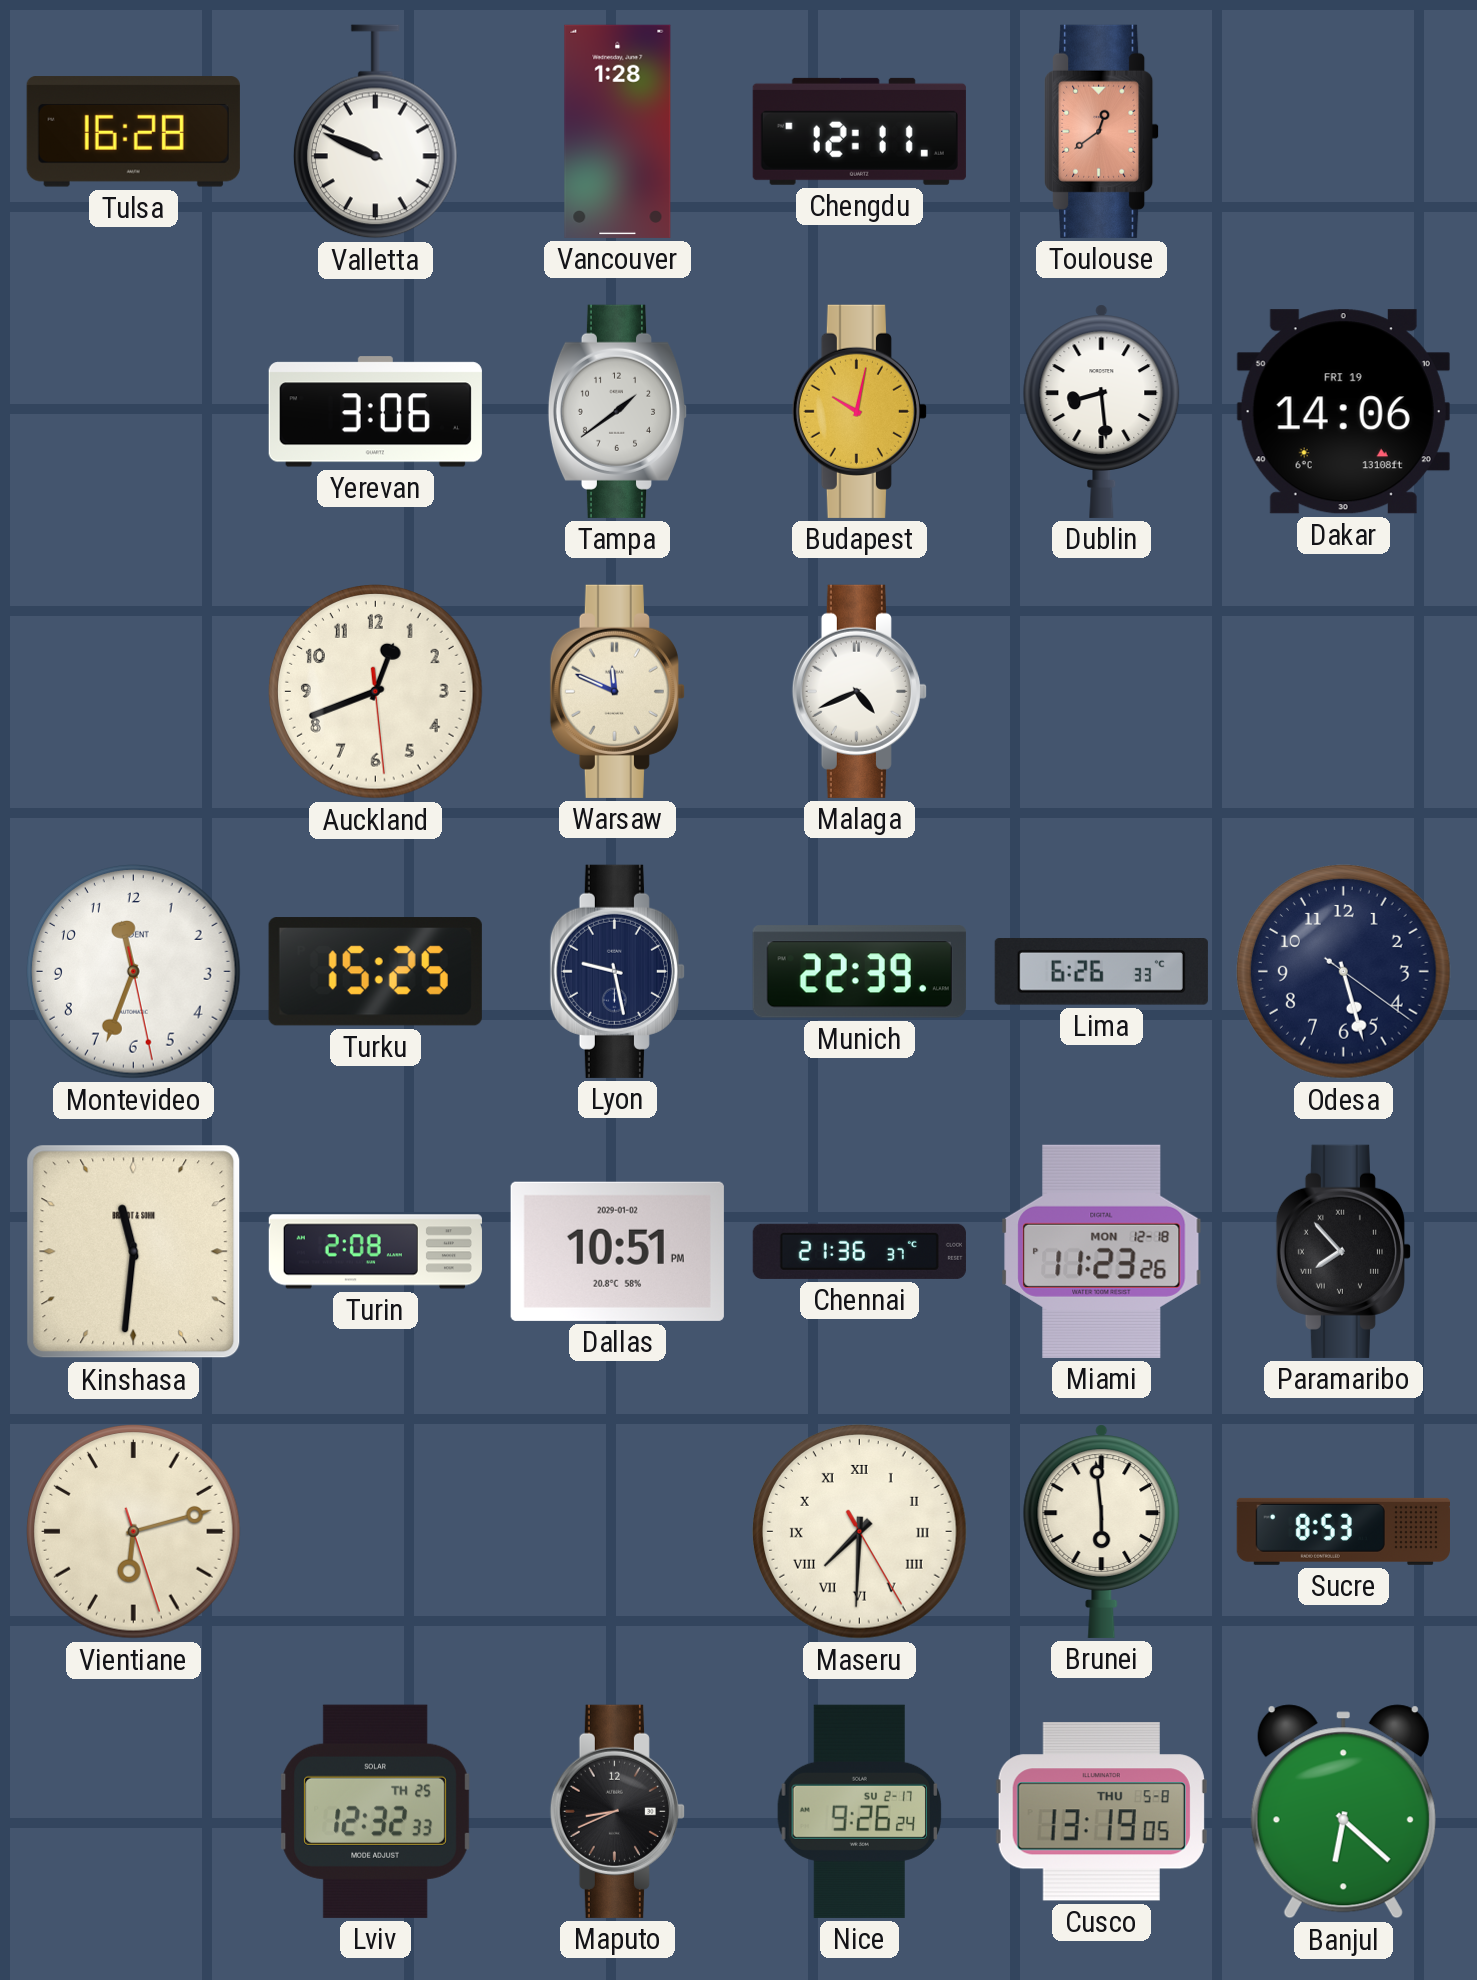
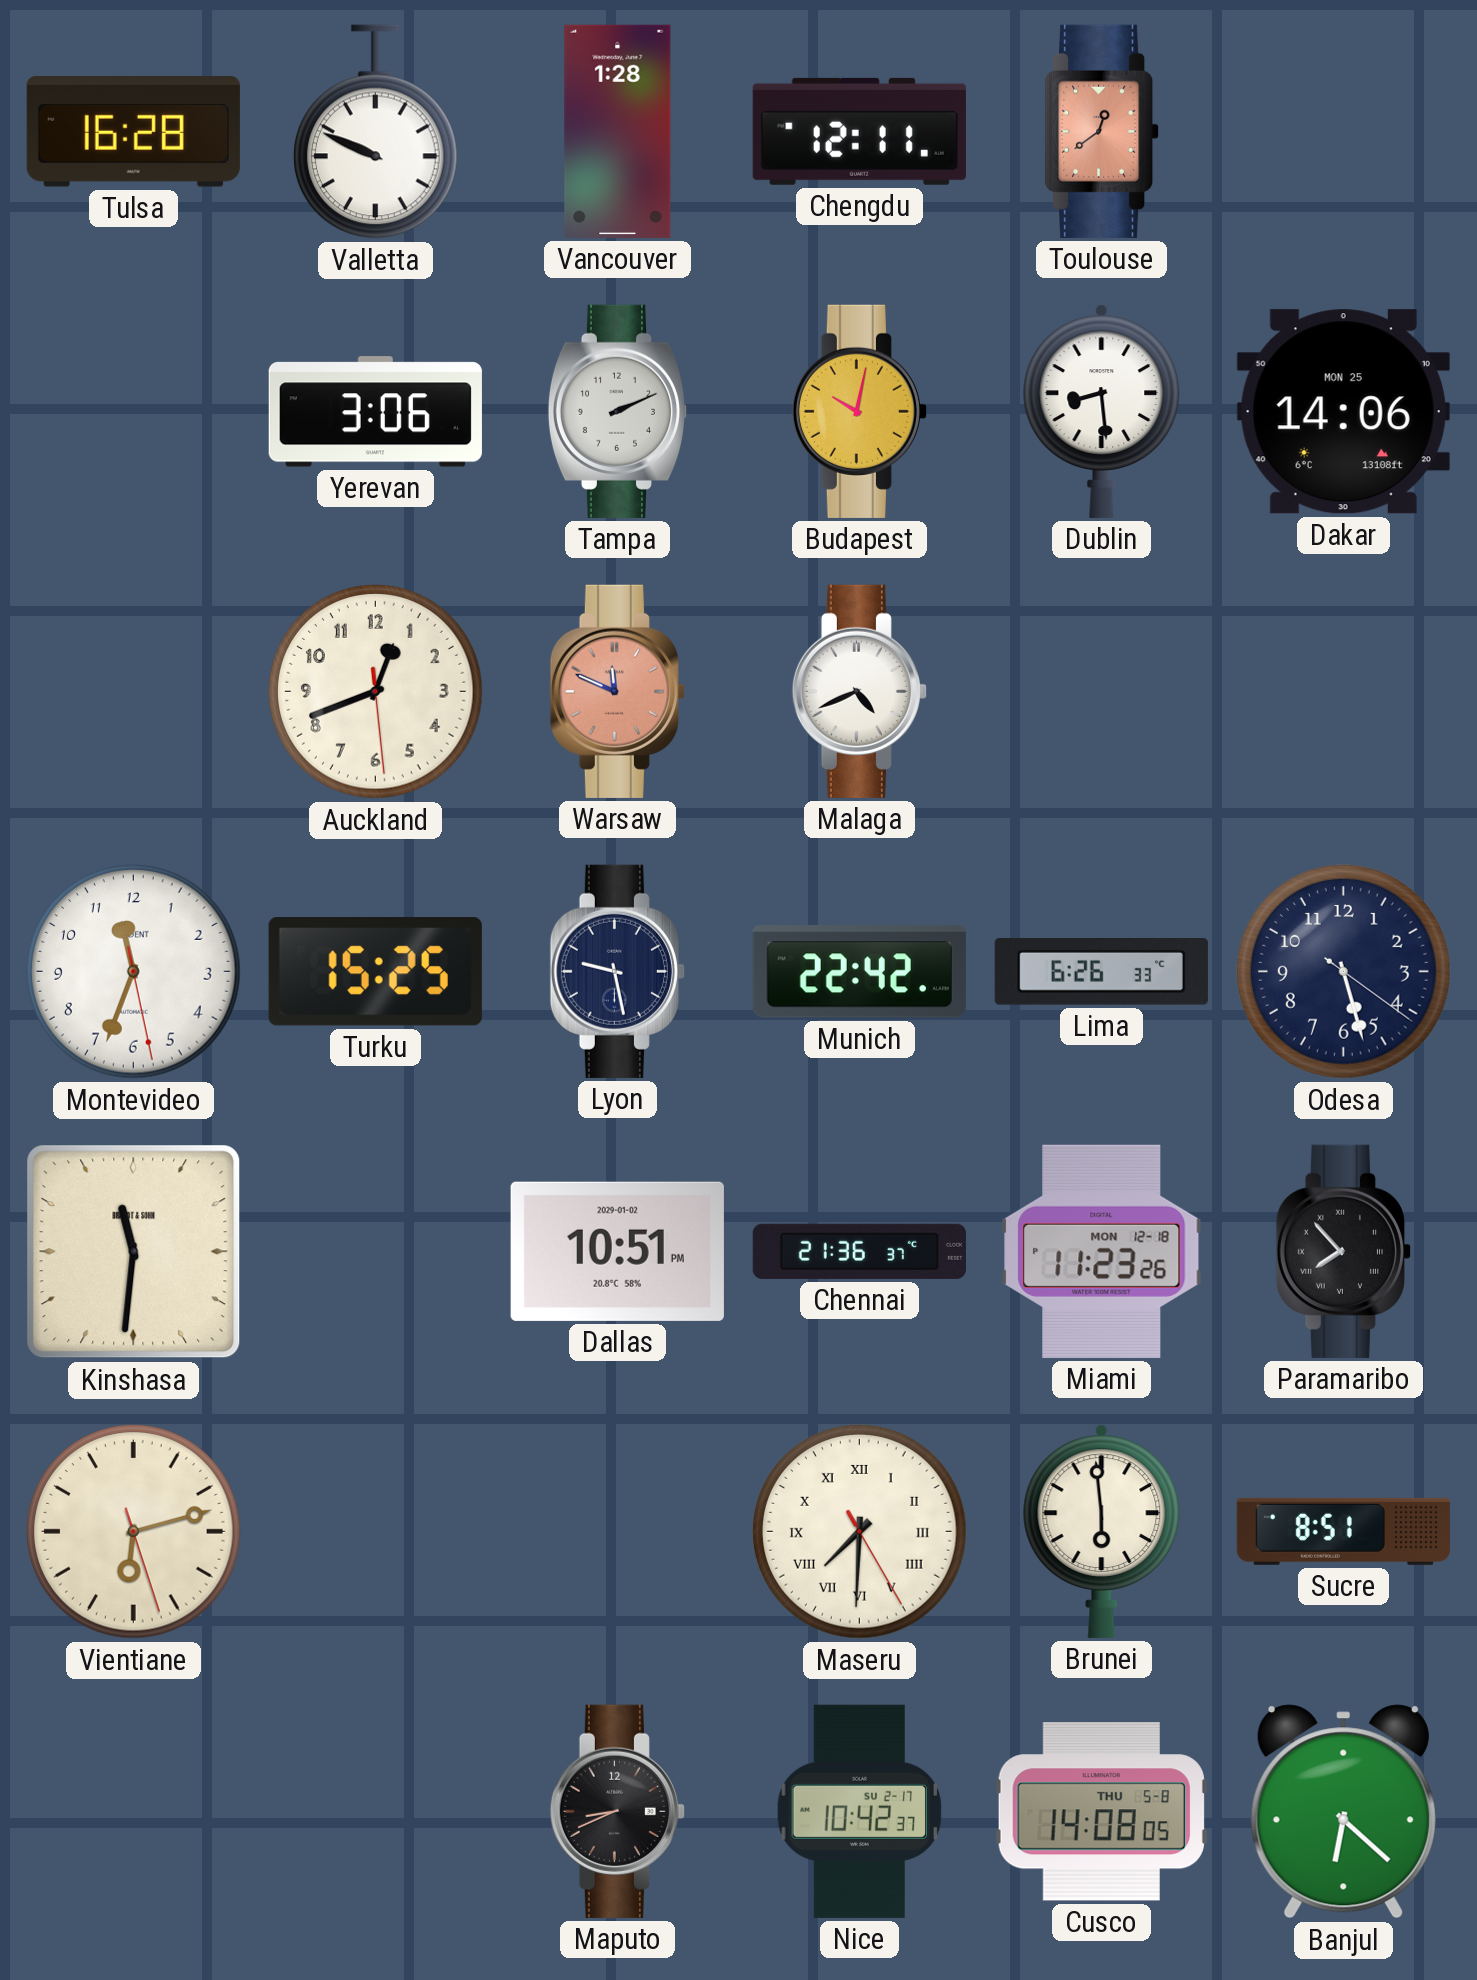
Tampa: 1:39 -> 2:11 (618, 411)
Dakar date: FRI 19 -> MON 25 (1343, 412)
Warsaw dial: cream -> salmon (617, 691)
Munich: 22:39 -> 22:42 (859, 972)
Turin: 2:08 -> none (375, 1252)
Sucre: 8:53 -> 8:51 (1343, 1531)
Lviv: 12:32 -> none (375, 1811)
Nice: 9:26 -> 10:42 (860, 1811)
Cusco: 13:19 -> 14:08 (1101, 1812)
